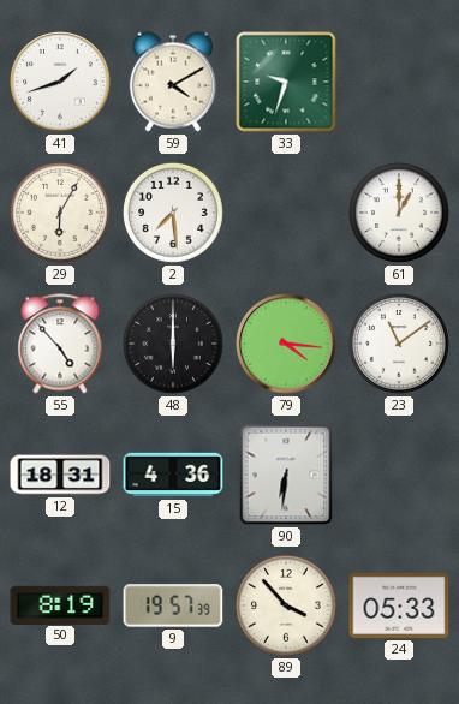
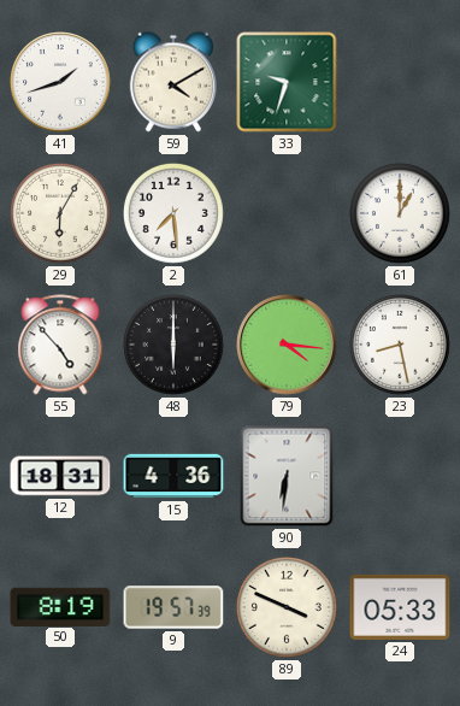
23: 11:09 -> 8:28 (400, 345)
89: 3:53 -> 3:49 (287, 607)
